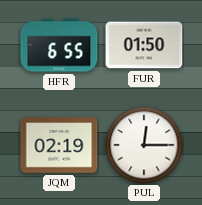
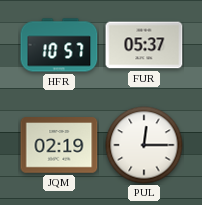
HFR: 6:55 -> 10:57 (59, 45)
FUR: 01:50 -> 05:37 (144, 45)
